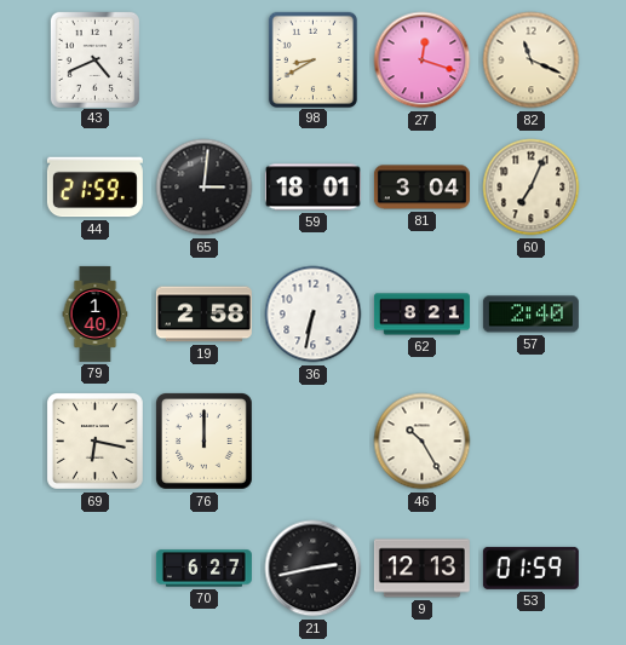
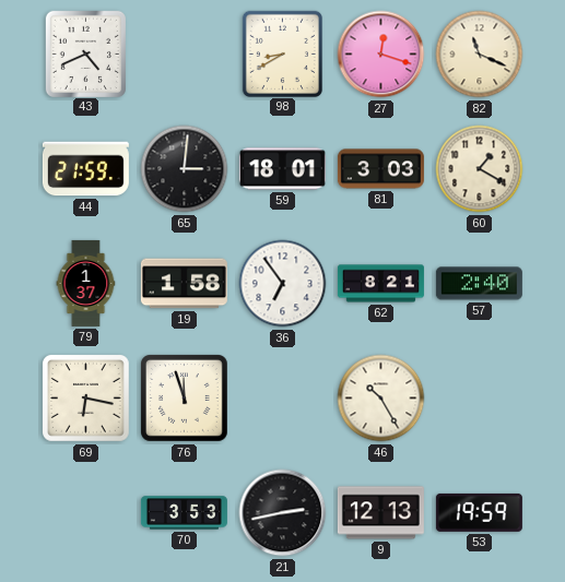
81: 3:04 -> 3:03 (380, 169)
60: 7:04 -> 1:20 (480, 169)
79: 1:40 -> 1:37 (86, 283)
19: 2:58 -> 1:58 (184, 284)
36: 6:32 -> 6:54 (283, 284)
76: 12:00 -> 11:57 (185, 399)
70: 6:27 -> 3:53 (184, 513)
53: 01:59 -> 19:59 (479, 512)
